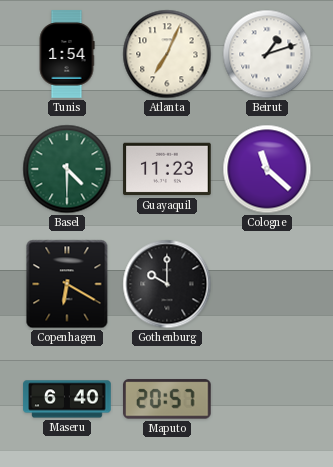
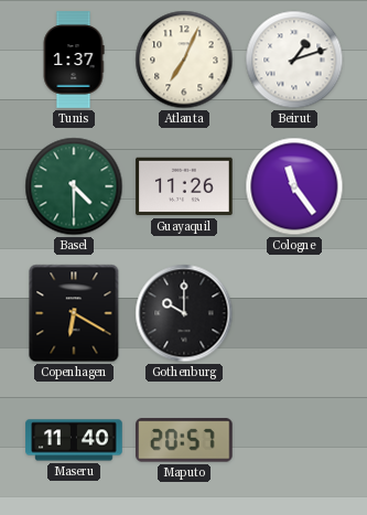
Tunis: 1:54 -> 1:37 (74, 60)
Guayaquil: 11:23 -> 11:26 (184, 186)
Cologne: 11:22 -> 11:24 (294, 186)
Maseru: 6:40 -> 11:40 (74, 440)
